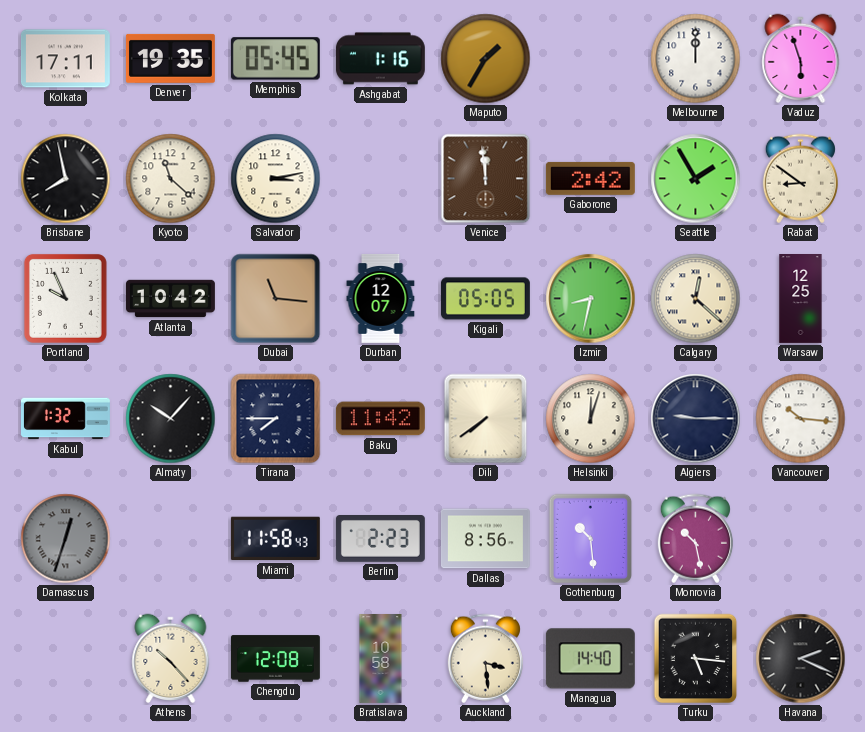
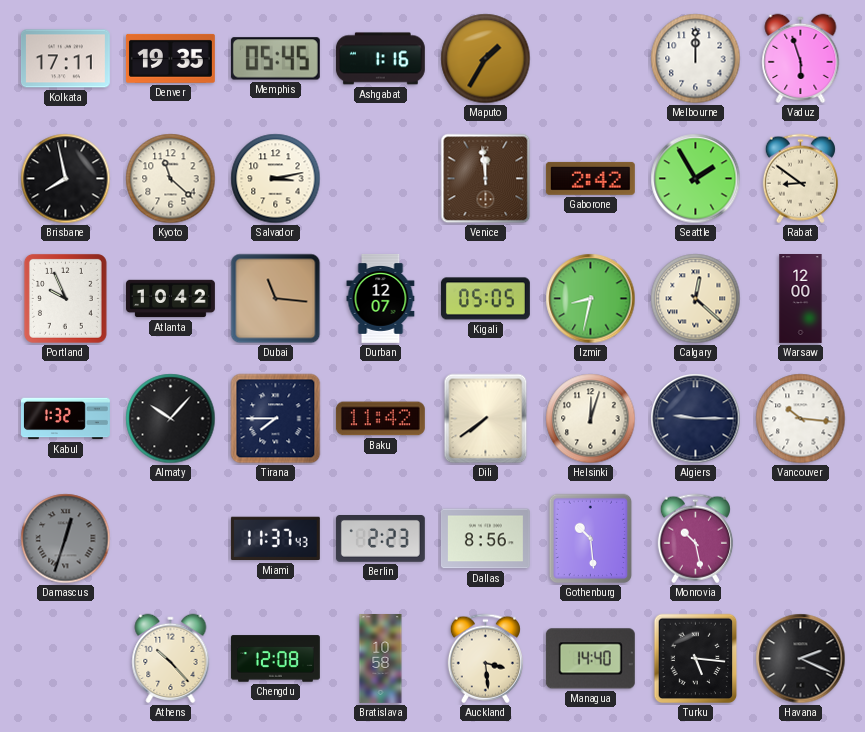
Warsaw: 12:25 -> 12:00 (801, 299)
Miami: 11:58 -> 11:37 (275, 539)
